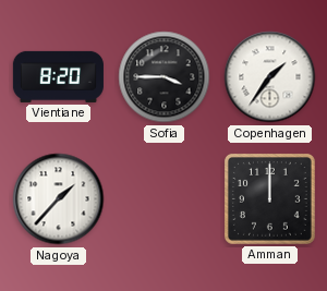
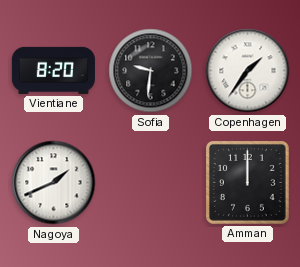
Sofia: 3:45 -> 9:31 (151, 71)
Nagoya: 1:37 -> 1:41 (54, 183)
